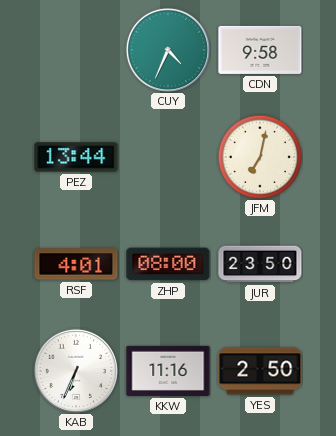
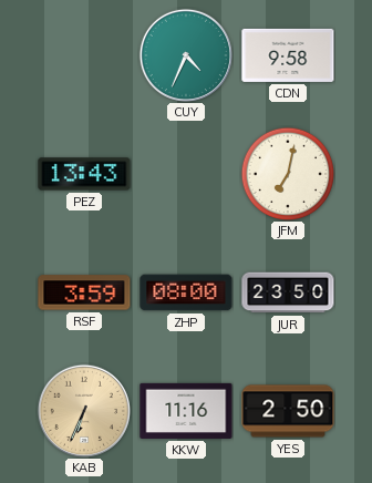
PEZ: 13:44 -> 13:43 (84, 174)
RSF: 4:01 -> 3:59 (84, 292)
KAB dial: white -> champagne (84, 411)
